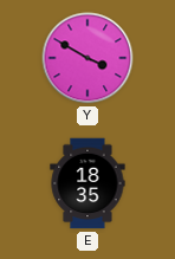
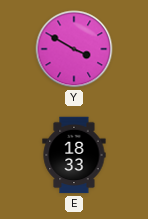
E: 18:35 -> 18:33 (74, 155)
